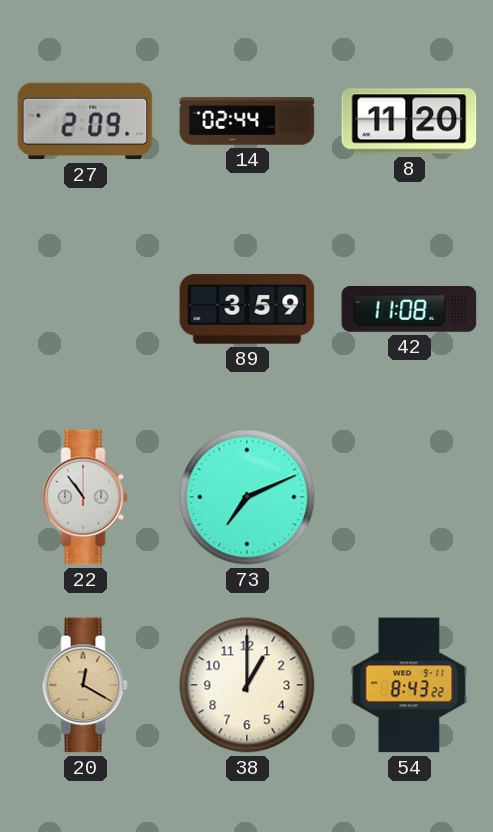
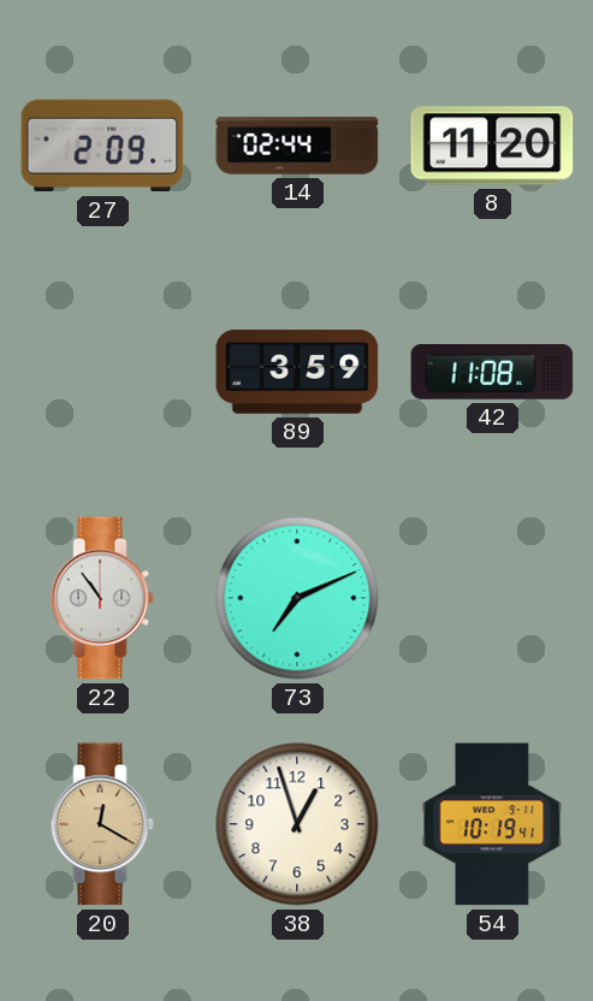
38: 1:00 -> 12:57 (297, 824)
54: 8:43 -> 10:19 (492, 824)
